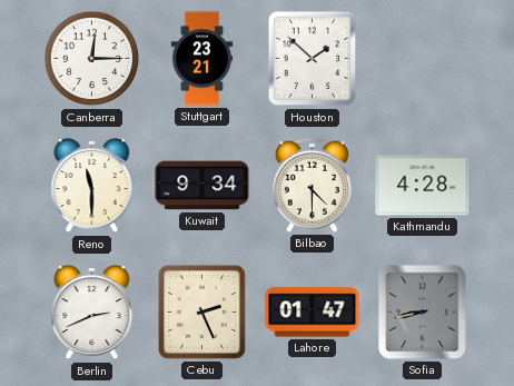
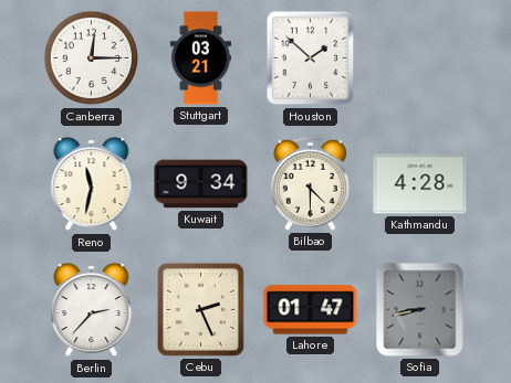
Stuttgart: 23:21 -> 03:21 (200, 58)
Reno: 11:30 -> 11:32 (92, 184)
Berlin: 2:41 -> 2:37 (92, 310)
